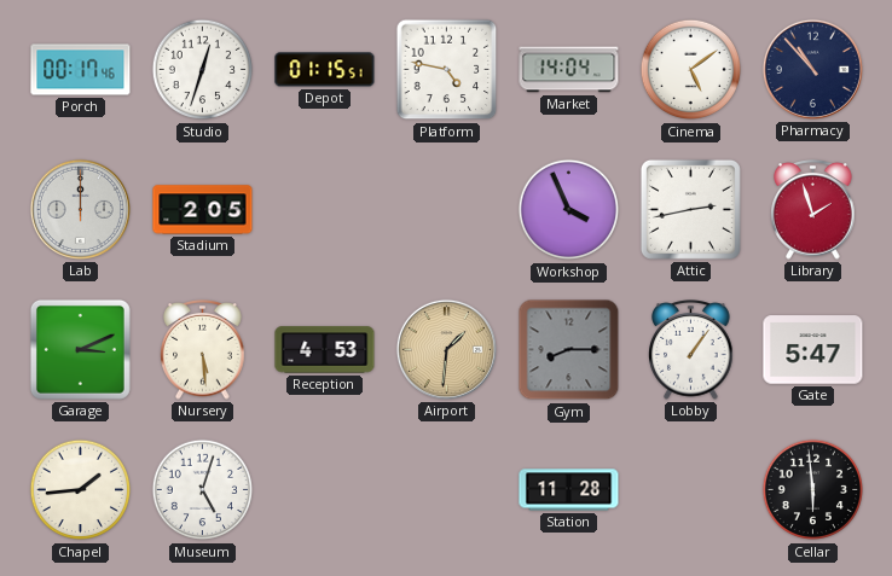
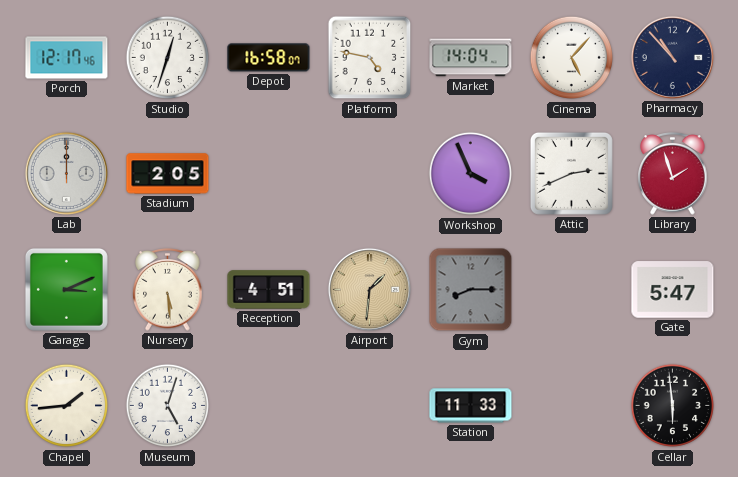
Porch: 00:17 -> 12:17 (67, 58)
Depot: 01:15 -> 16:58 (269, 58)
Cinema: 5:09 -> 5:07 (572, 58)
Attic: 2:43 -> 2:41 (571, 173)
Reception: 4:53 -> 4:51 (269, 290)
Lobby: 1:06 -> none (691, 350)
Station: 11:28 -> 11:33 (471, 406)
